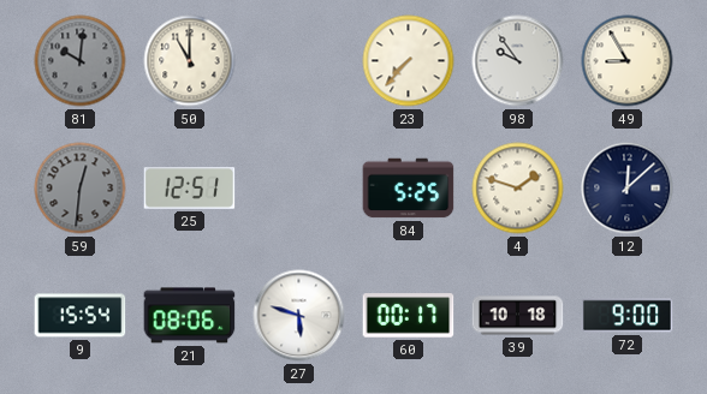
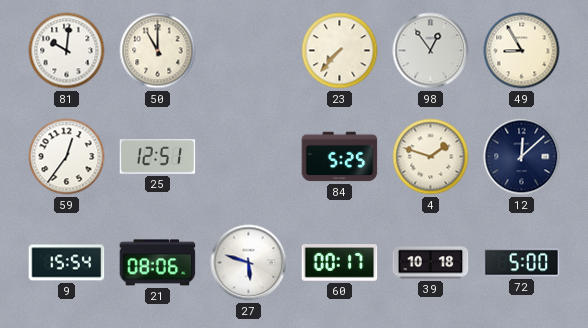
81 dial: grey -> white (67, 51)
98: 9:54 -> 12:54 (431, 51)
59: 12:31 -> 12:36 (67, 157)
59 dial: grey -> white (67, 157)
72: 9:00 -> 5:00 (522, 263)
